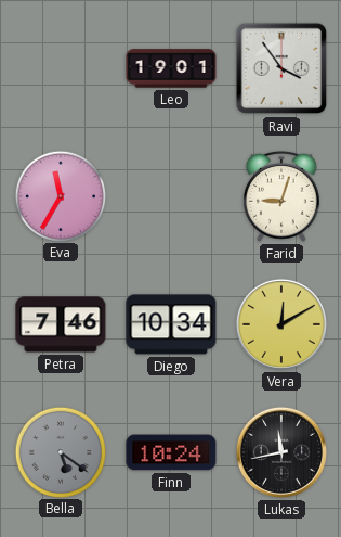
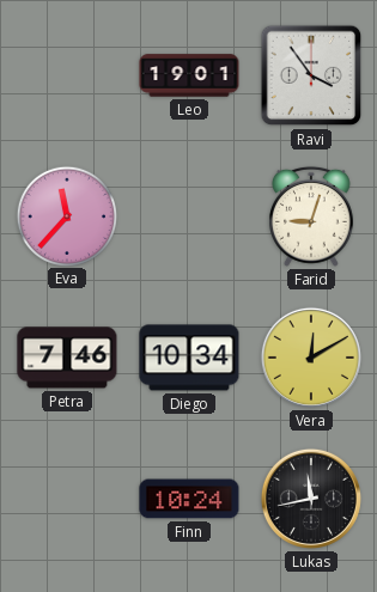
Eva: 11:35 -> 11:37 (66, 215)
Bella: 5:21 -> none (60, 451)
